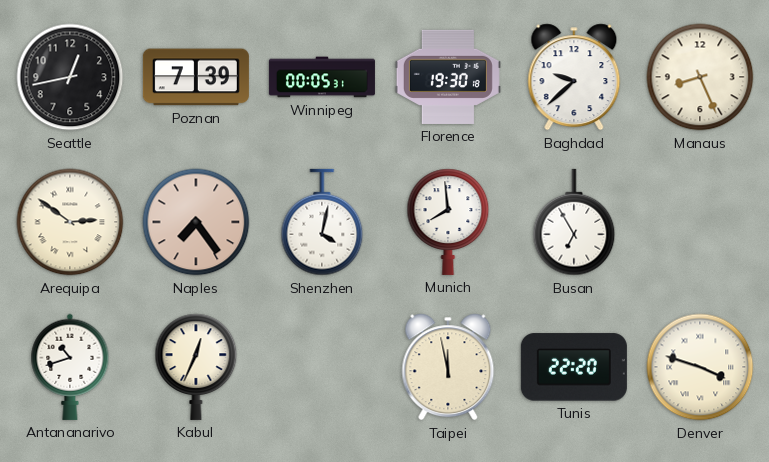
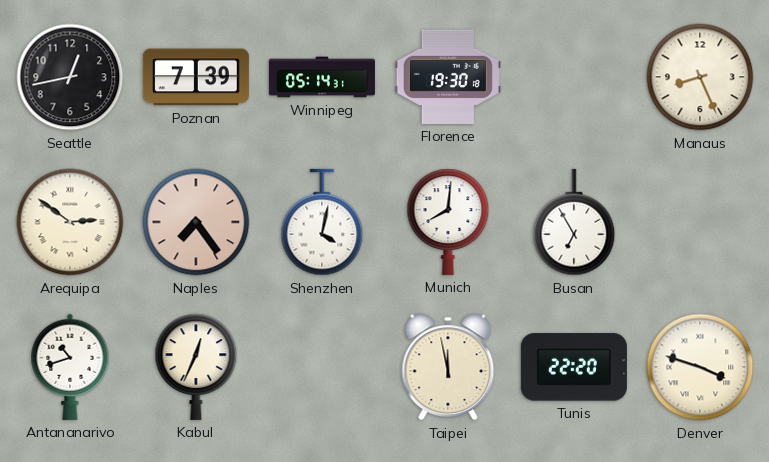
Winnipeg: 00:05 -> 05:14 (322, 77)
Baghdad: 9:38 -> none (574, 77)
Munich: 7:59 -> 8:01 (448, 222)
